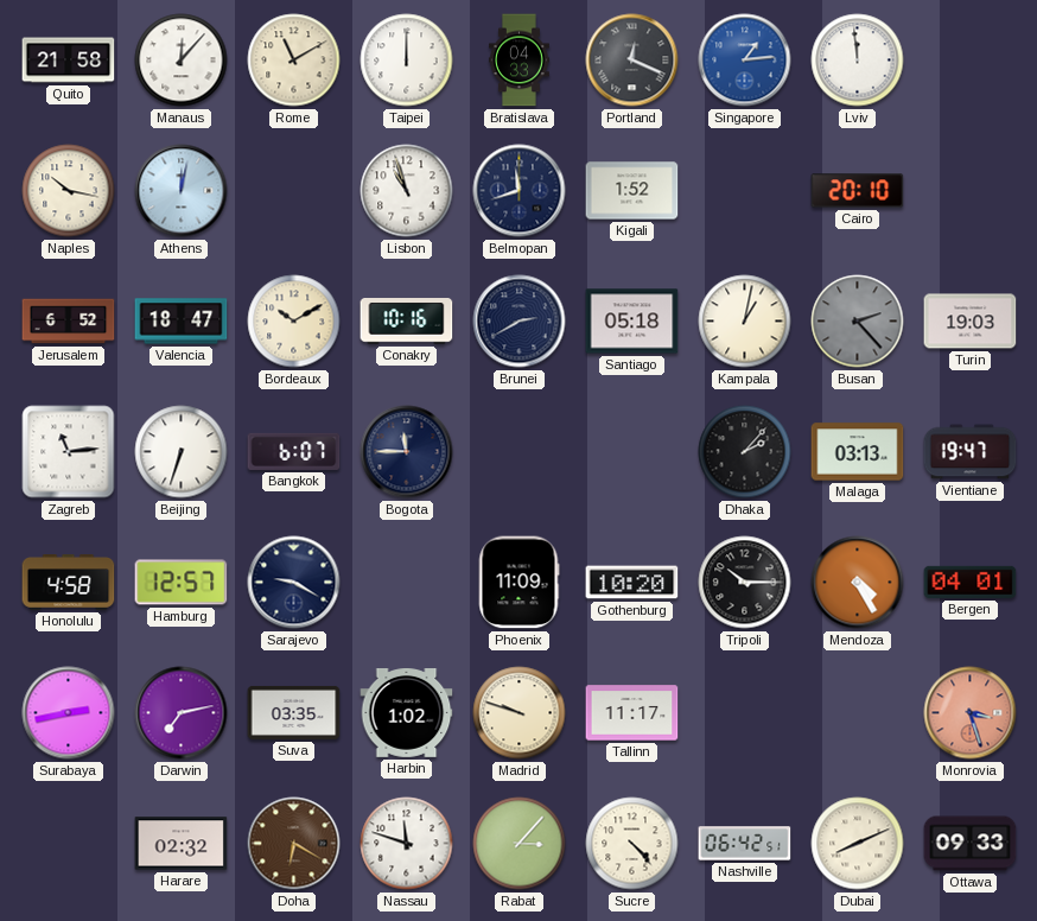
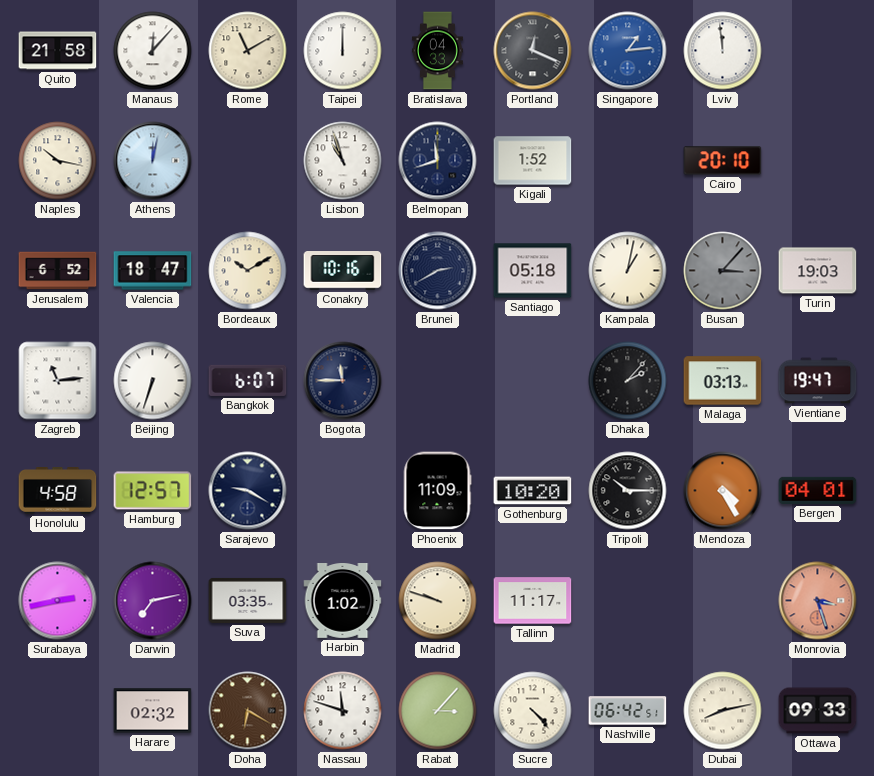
Busan: 2:23 -> 3:07 (723, 271)
Dubai: 8:11 -> 8:13 (723, 711)
